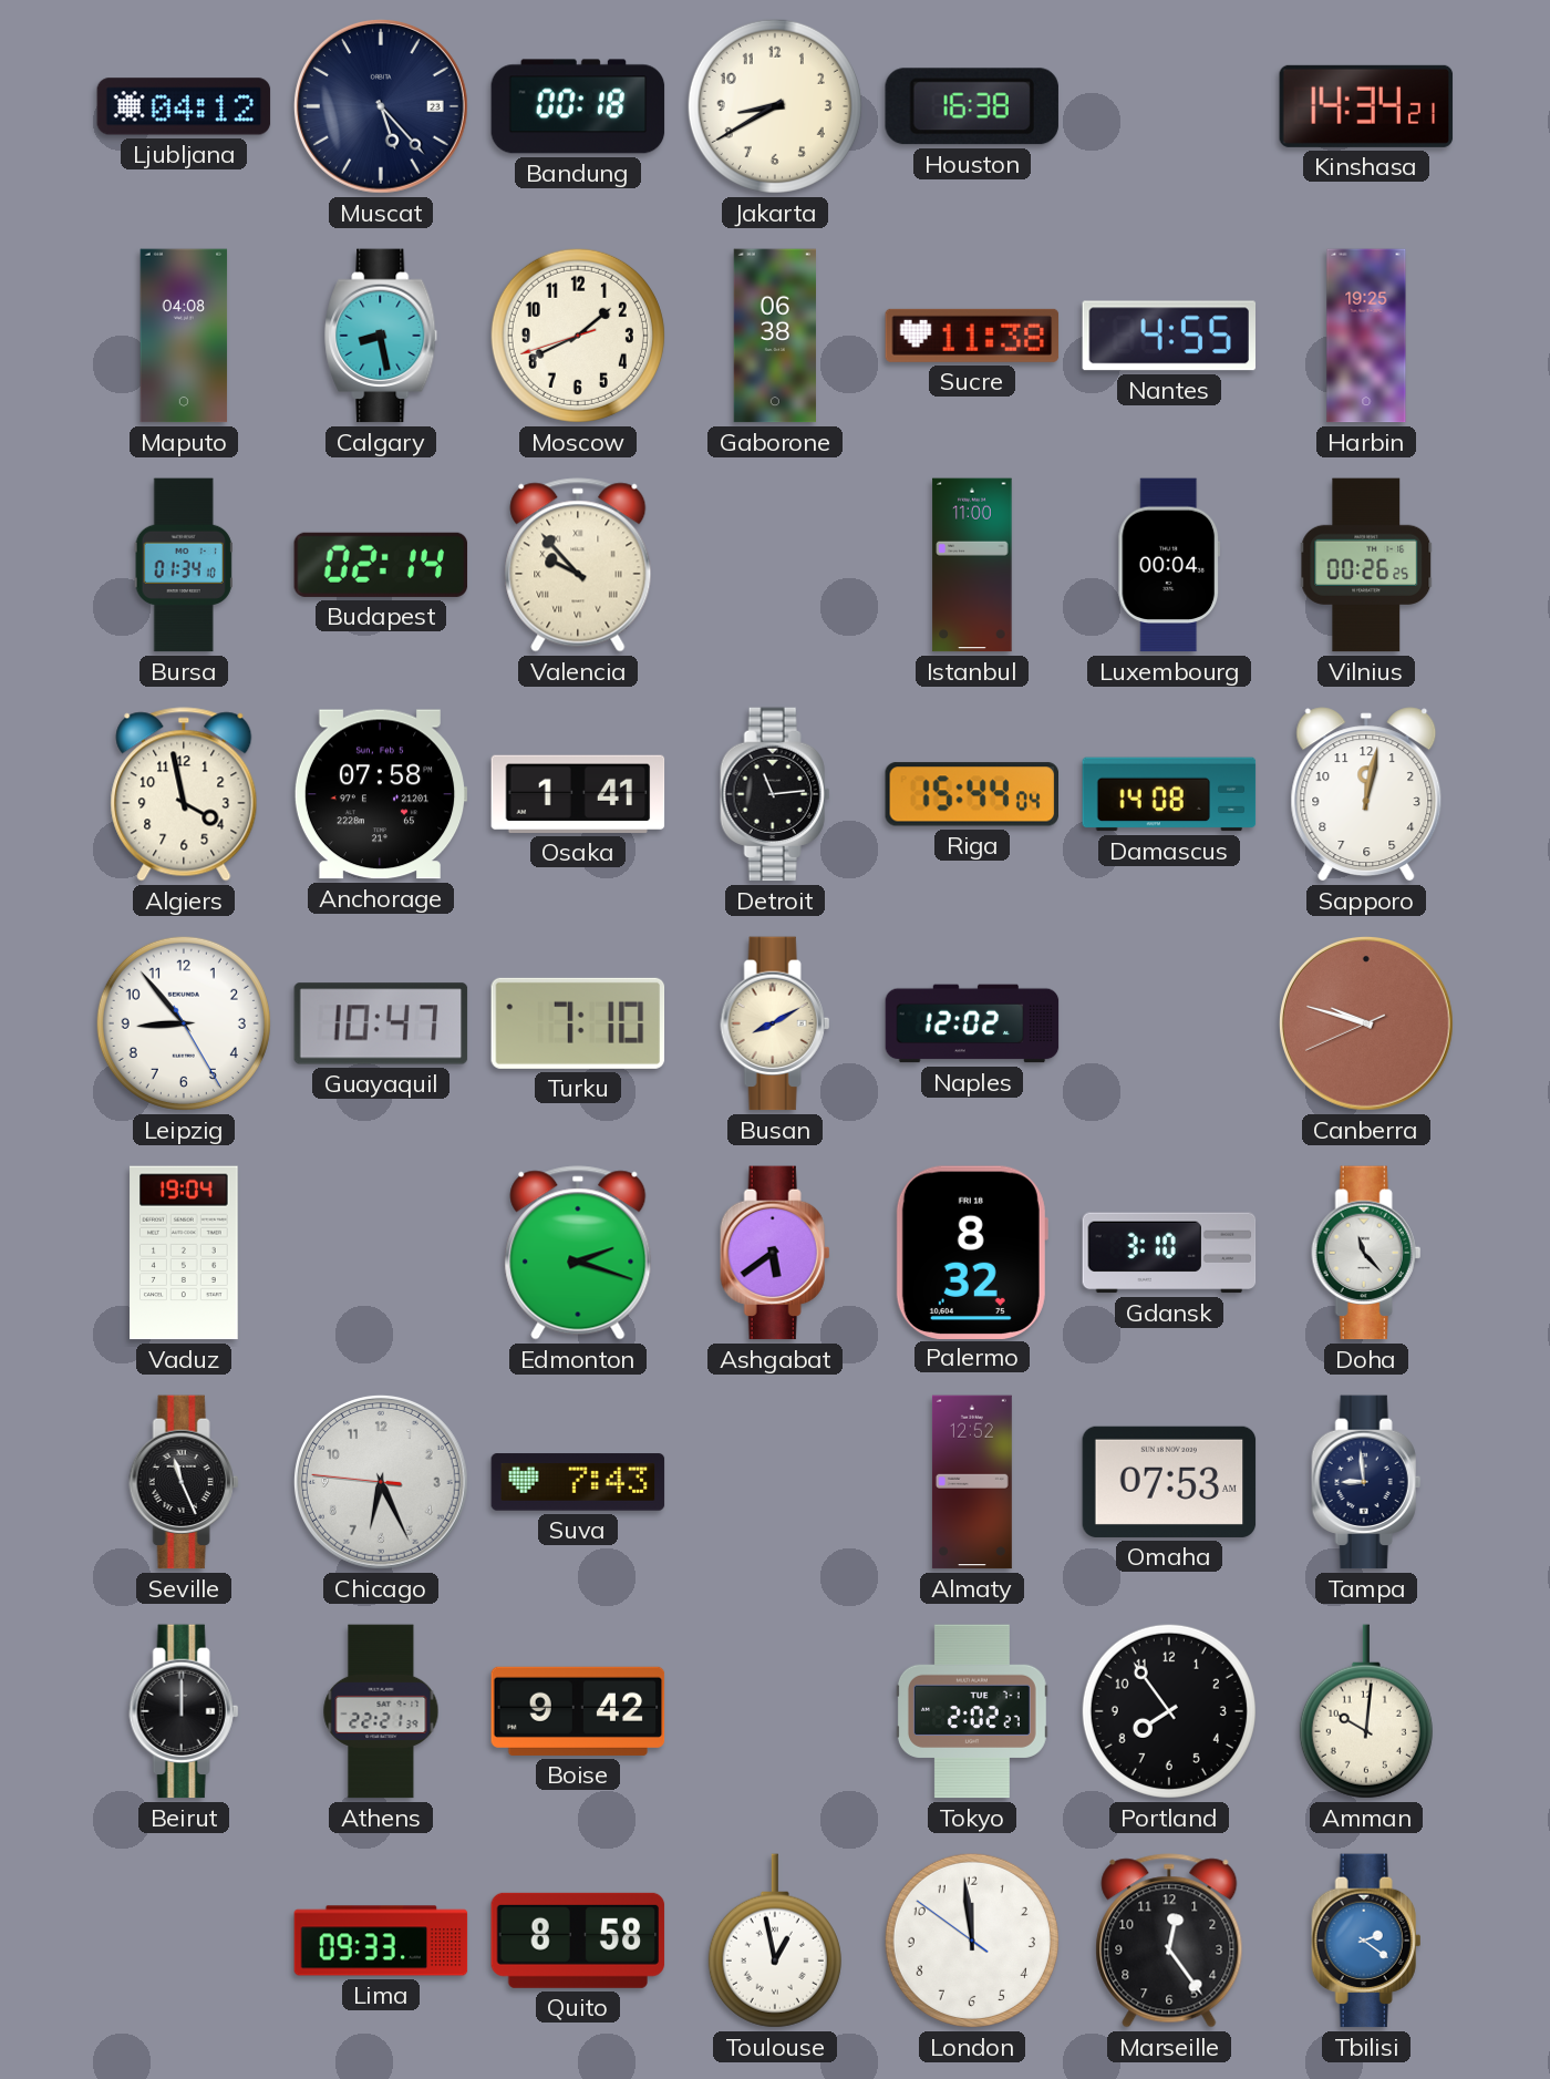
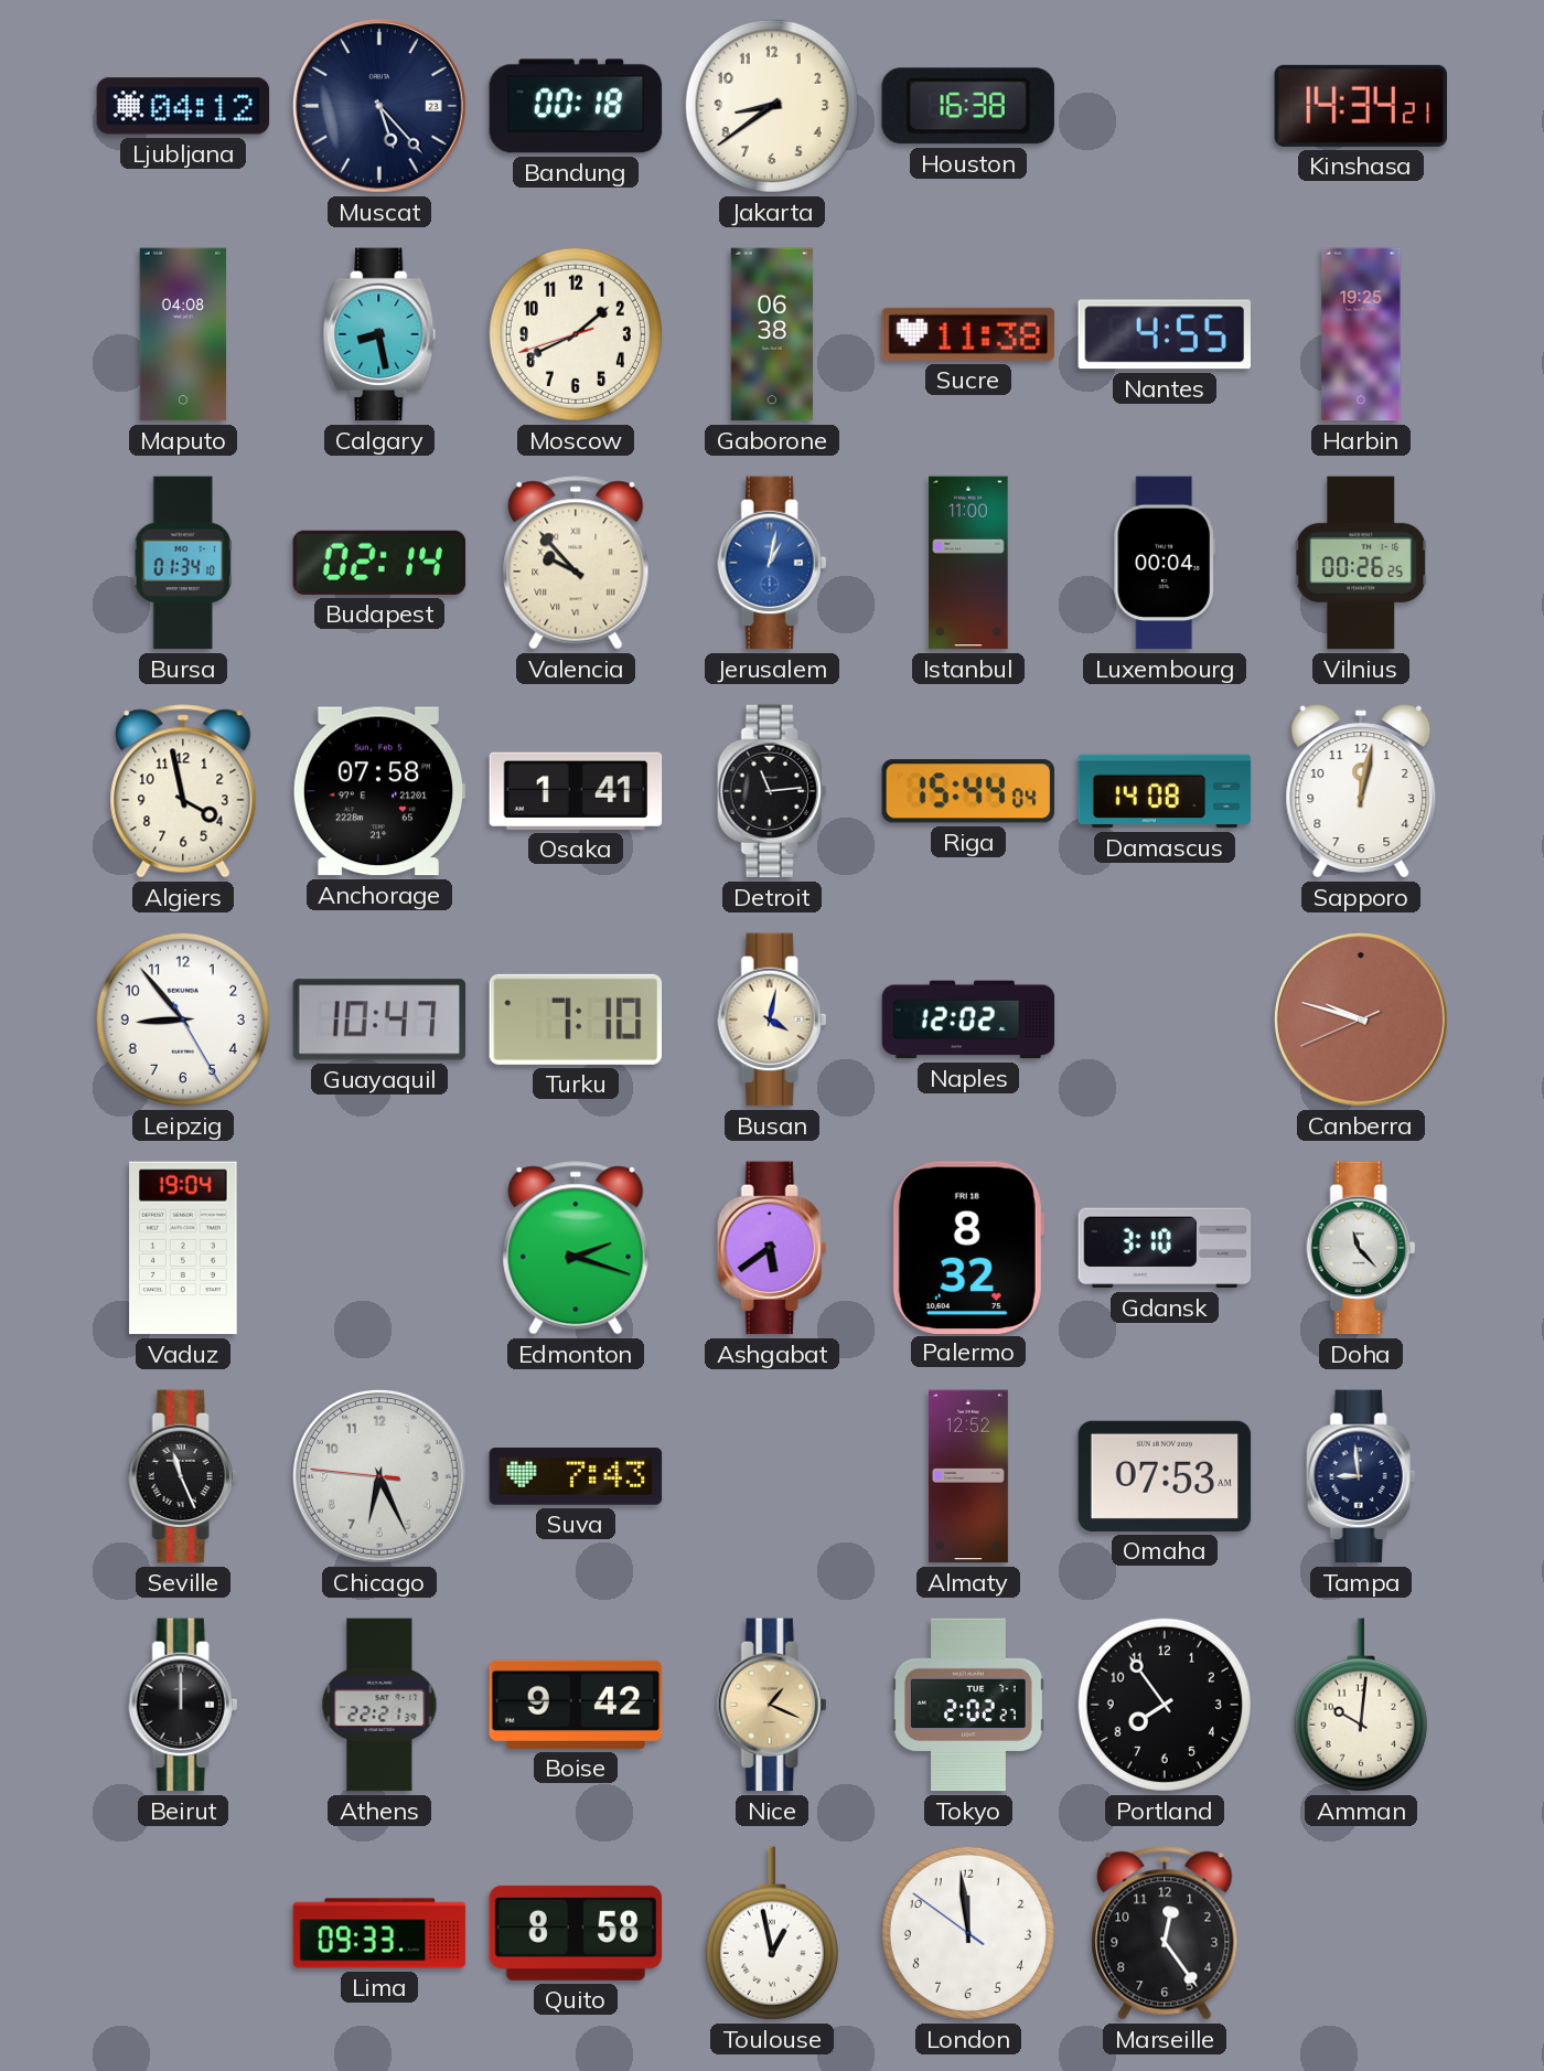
Jakarta: 8:40 -> 8:39 (772, 106)
Jerusalem: none -> 1:02 (772, 563)
Busan: 8:10 -> 4:02 (772, 1020)
Nice: none -> 1:19 (772, 1705)
Tbilisi: 2:21 -> none (1366, 1941)
